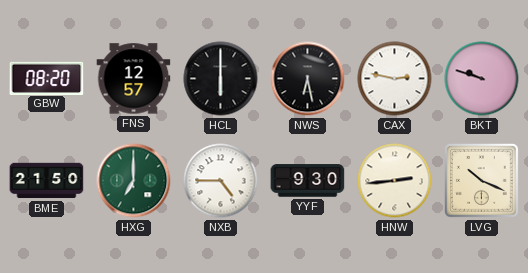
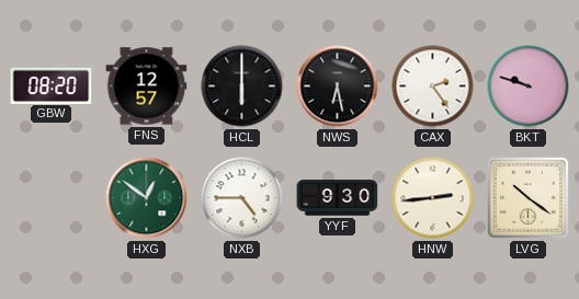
CAX: 2:47 -> 2:24 (433, 87)
BME: 21:50 -> none (47, 181)
HXG: 7:00 -> 12:51 (147, 198)
LVG: 10:19 -> 10:21 (529, 198)
